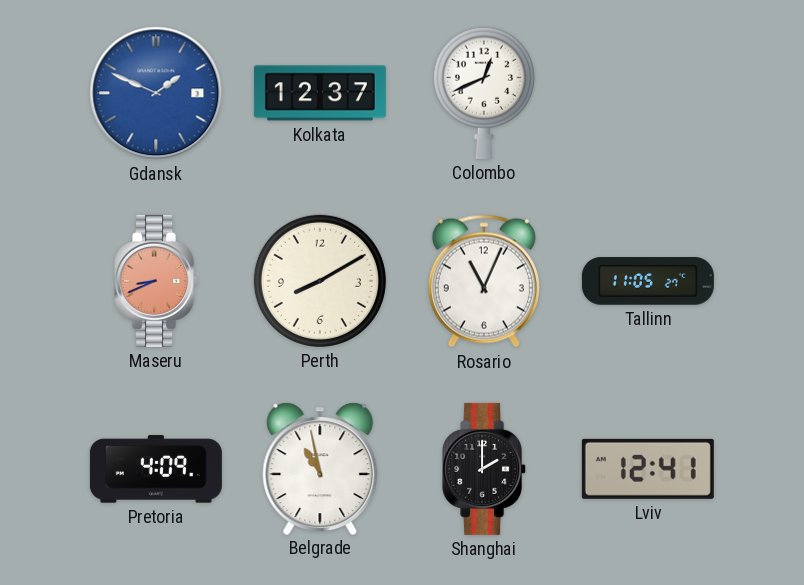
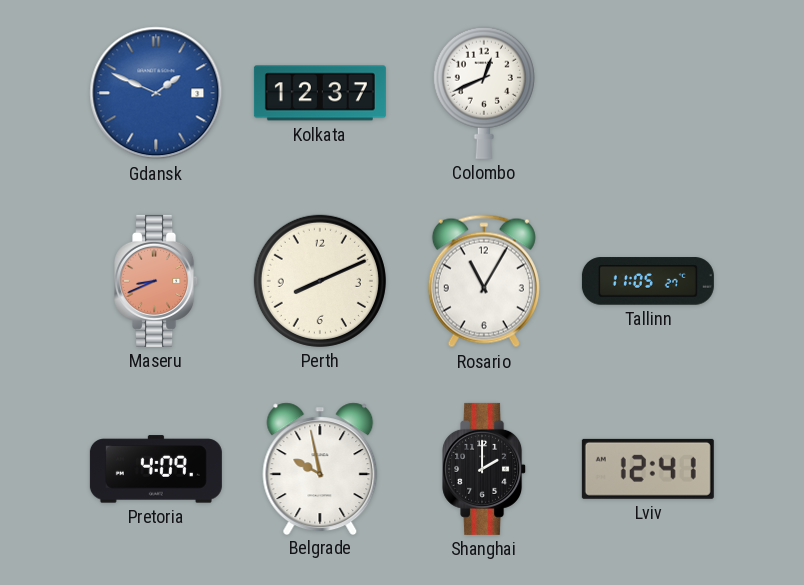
Perth: 8:10 -> 8:11 (320, 281)
Rosario: 11:04 -> 11:05 (484, 281)
Belgrade: 10:58 -> 9:58 (320, 468)
